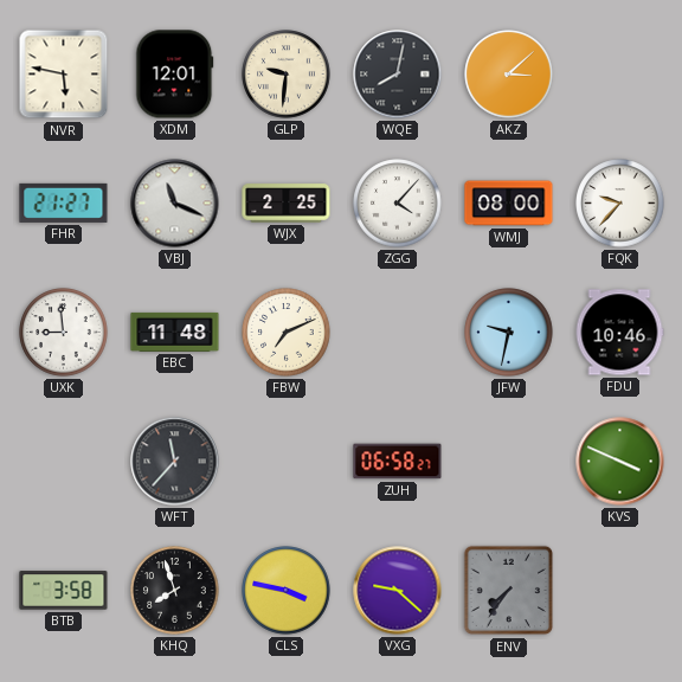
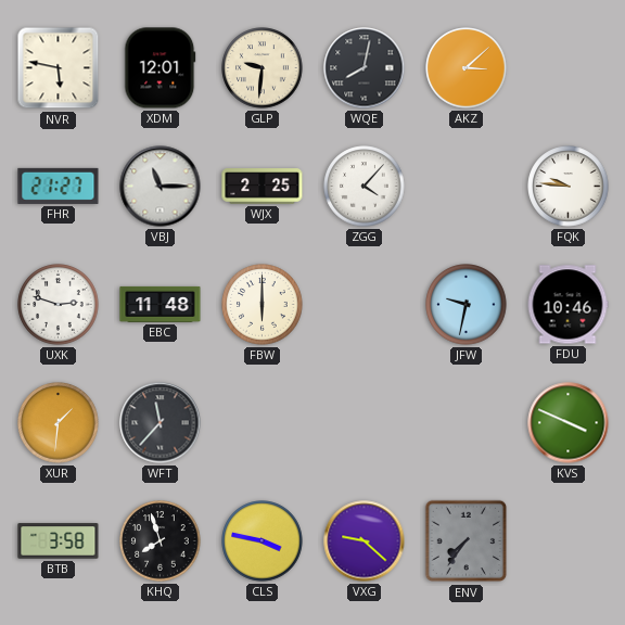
VBJ: 11:19 -> 11:15 (161, 187)
WMJ: 08:00 -> none (509, 204)
FQK: 9:37 -> 9:46 (569, 187)
UXK: 8:59 -> 2:48 (59, 305)
FBW: 7:11 -> 6:00 (263, 305)
XUR: none -> 1:31 (59, 423)
ZUH: 06:58 -> none (398, 462)
